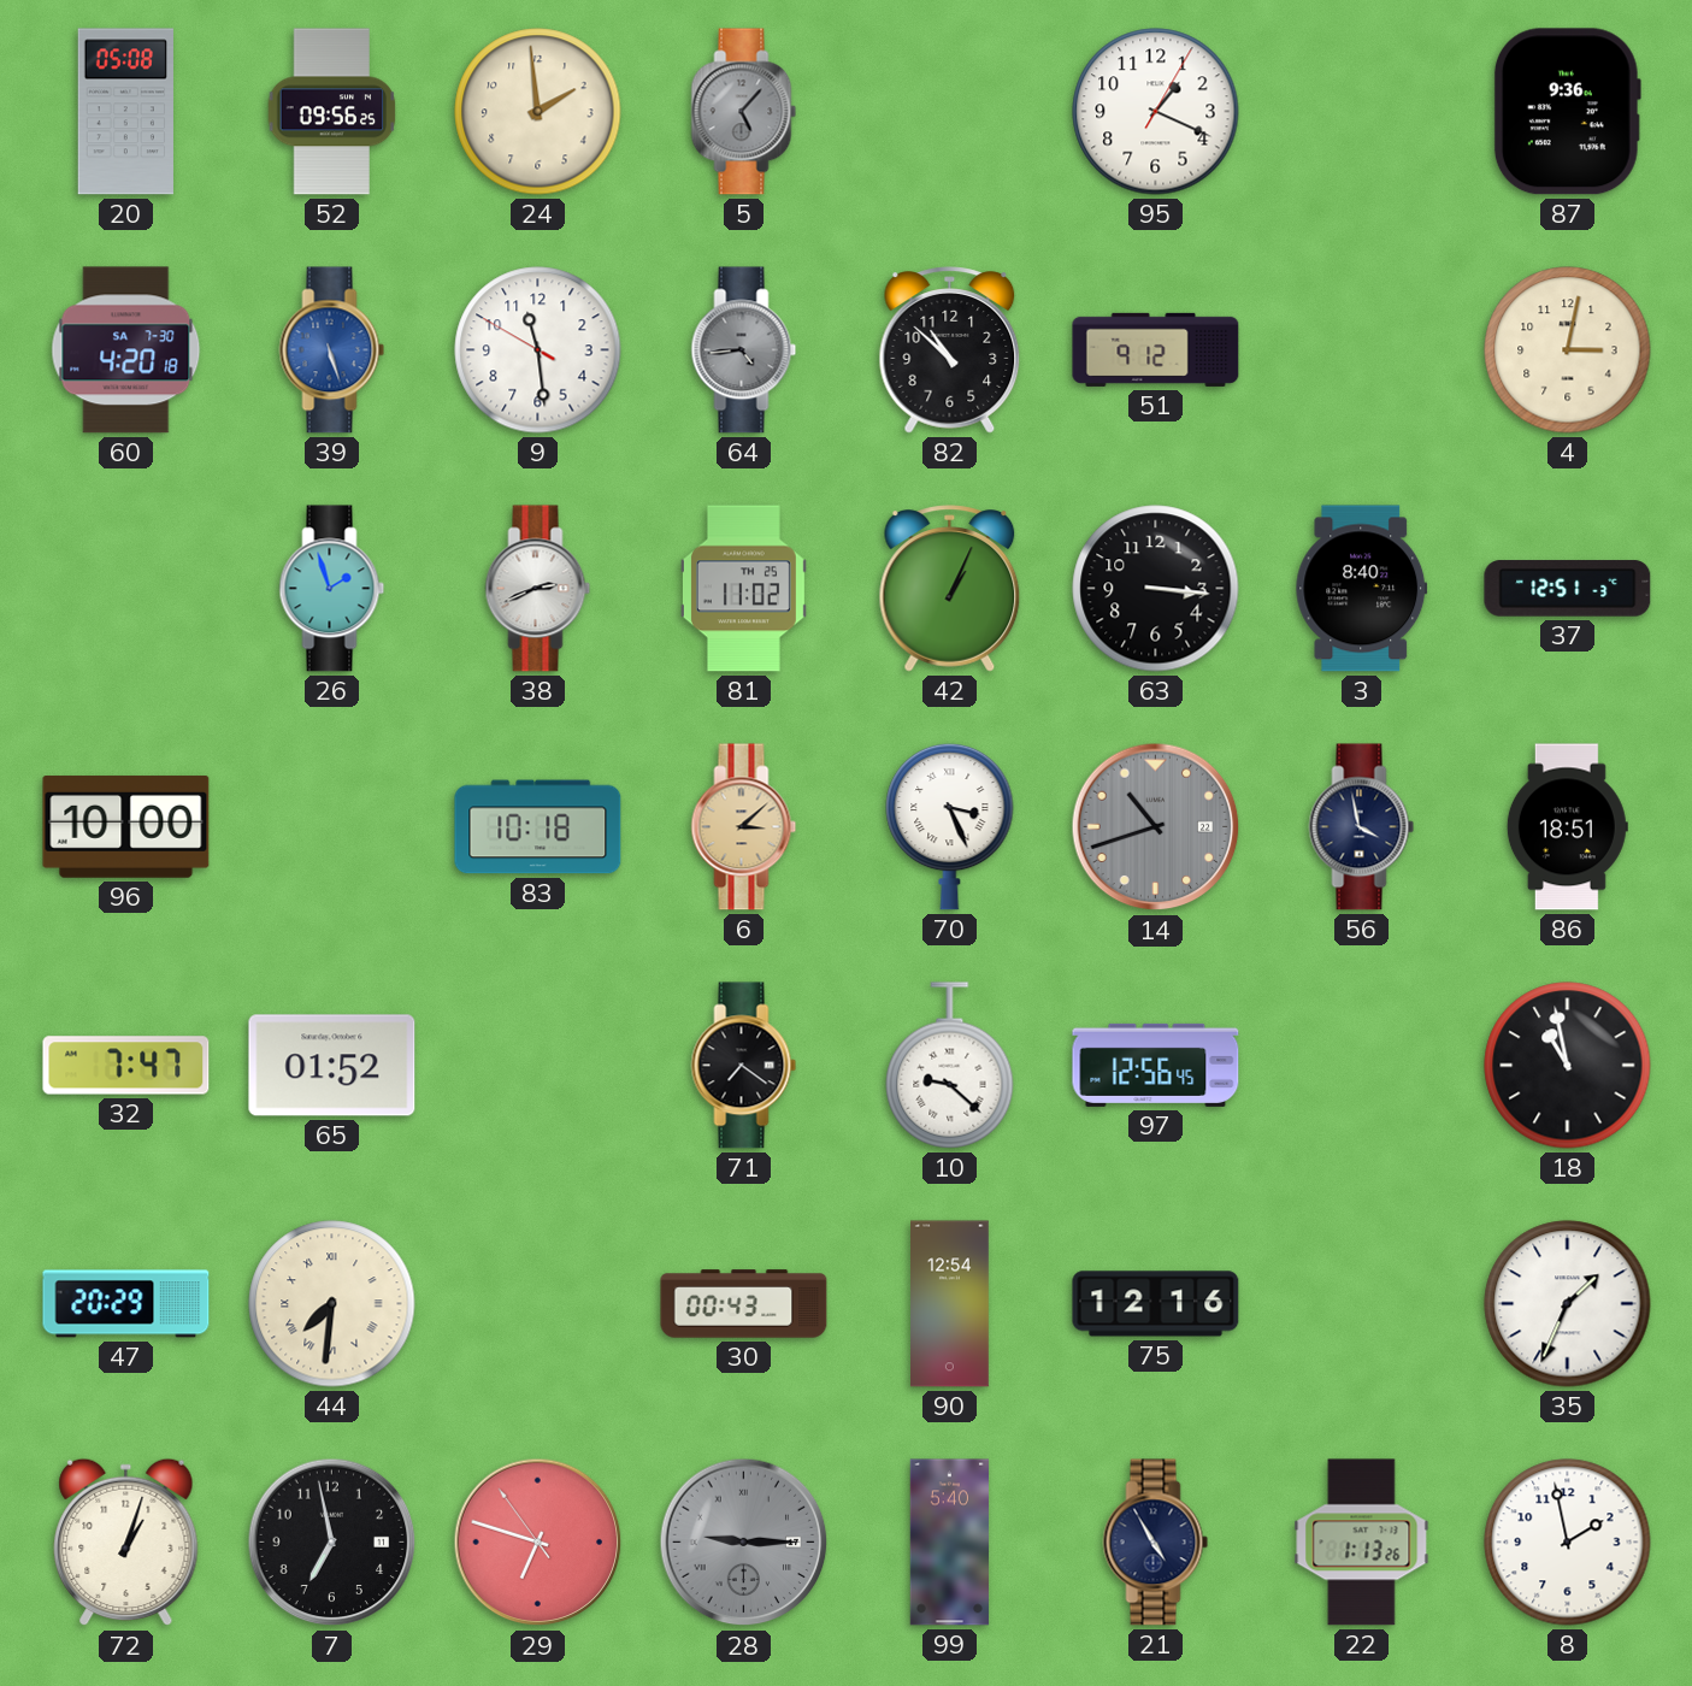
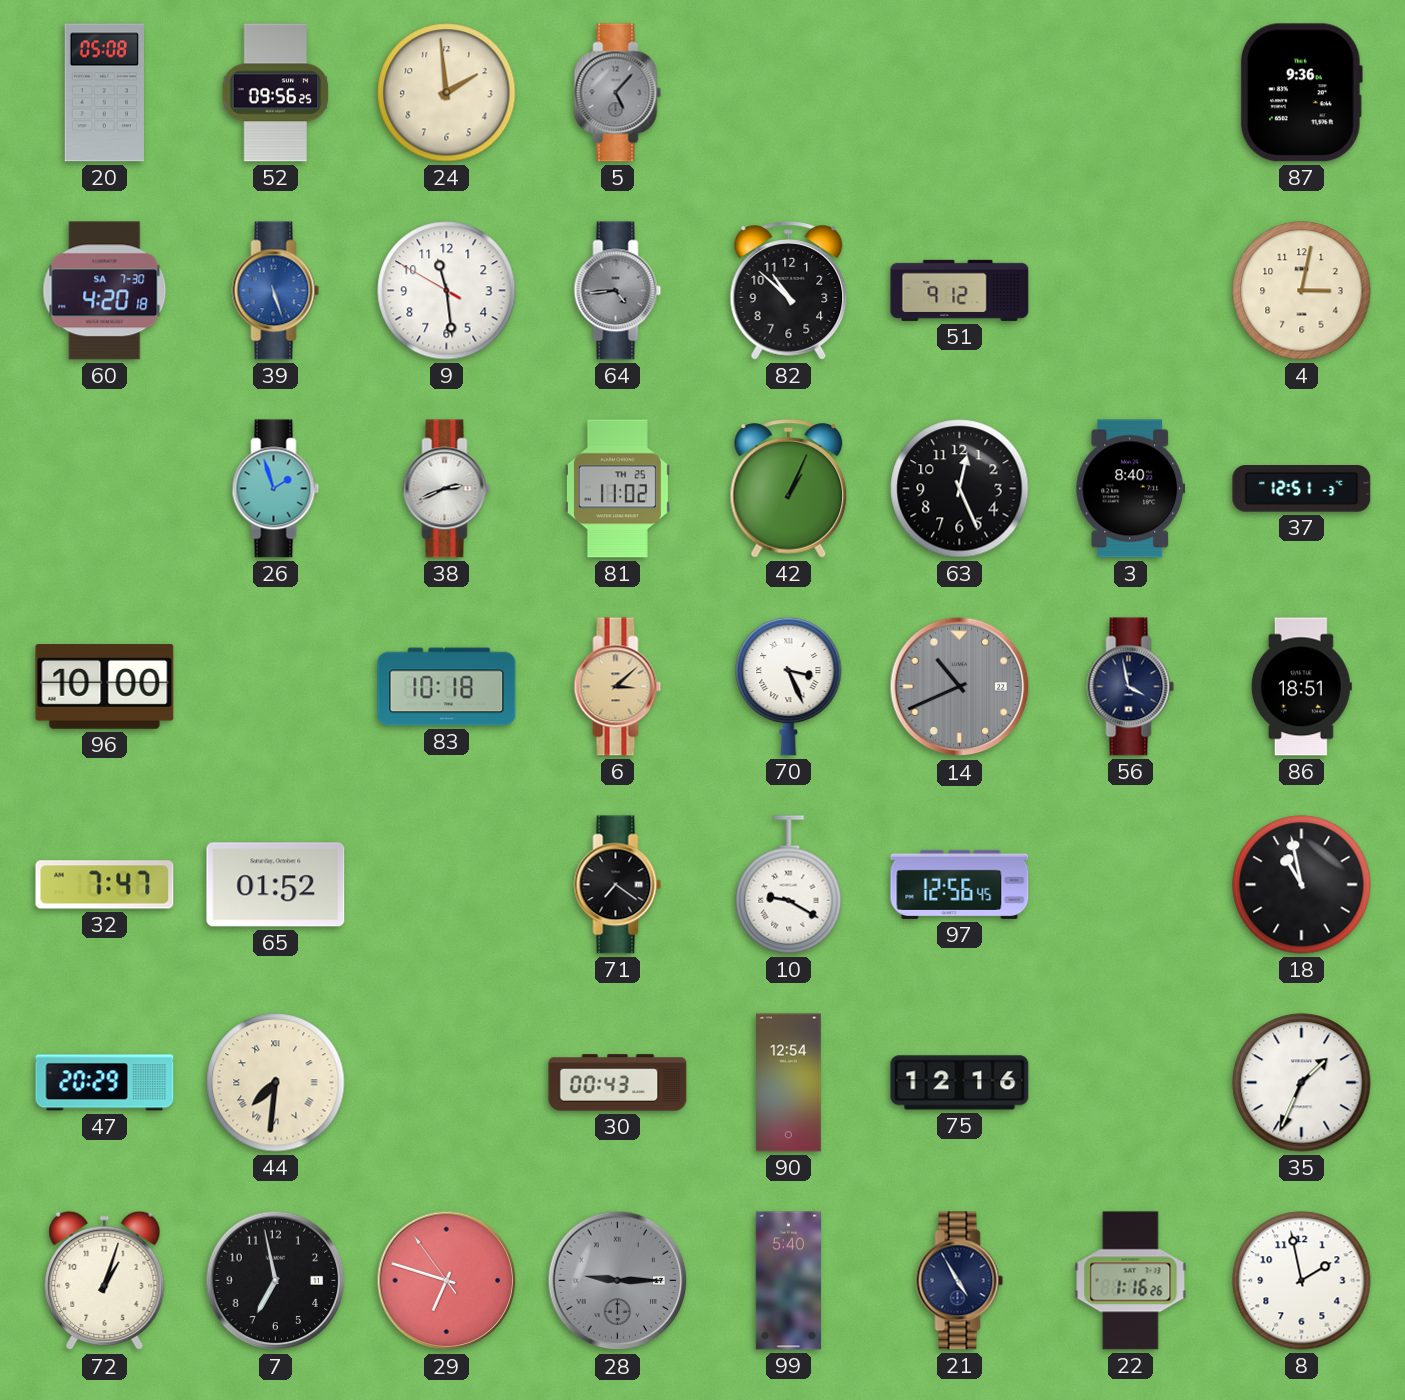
95: 1:19 -> none (1156, 112)
63: 3:16 -> 12:26 (960, 489)
14: 10:42 -> 10:41 (960, 687)
10: 9:22 -> 9:20 (789, 885)
22: 1:13 -> 1:16 (1131, 1281)
